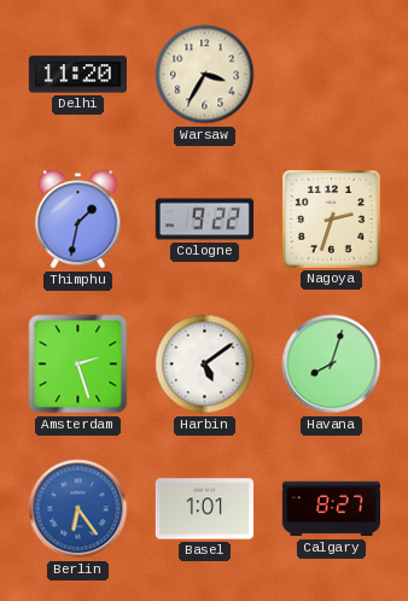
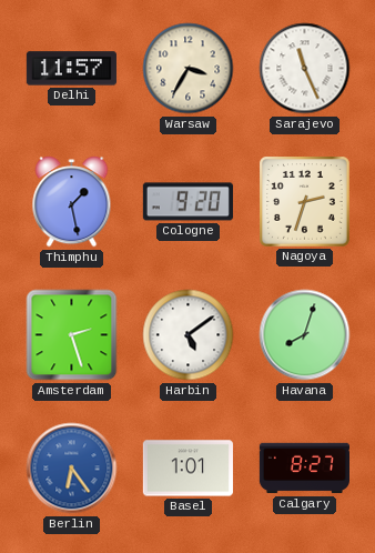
Delhi: 11:20 -> 11:57 (71, 69)
Sarajevo: none -> 11:26 (305, 69)
Thimphu: 1:32 -> 1:28 (72, 202)
Cologne: 9:22 -> 9:20 (187, 202)
